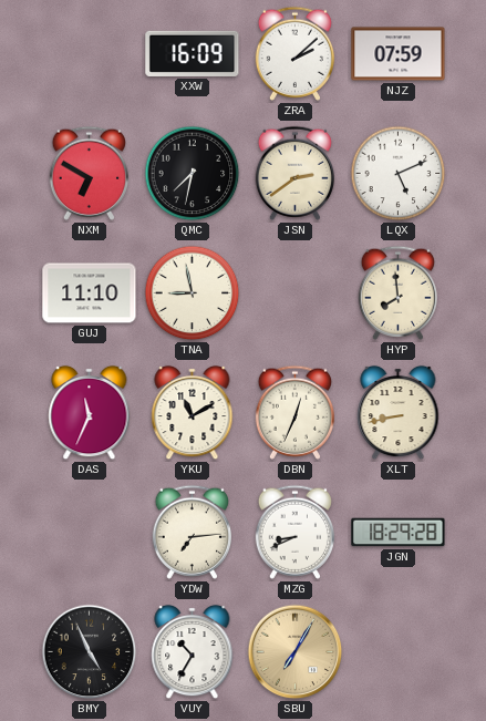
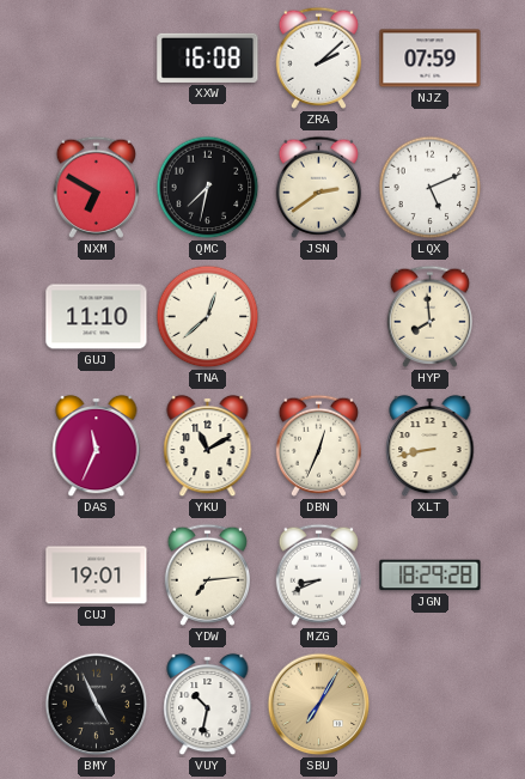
XXW: 16:09 -> 16:08 (208, 57)
TNA: 8:58 -> 12:38 (208, 317)
CUJ: none -> 19:01 (97, 576)
VUY: 10:35 -> 10:32 (208, 705)
